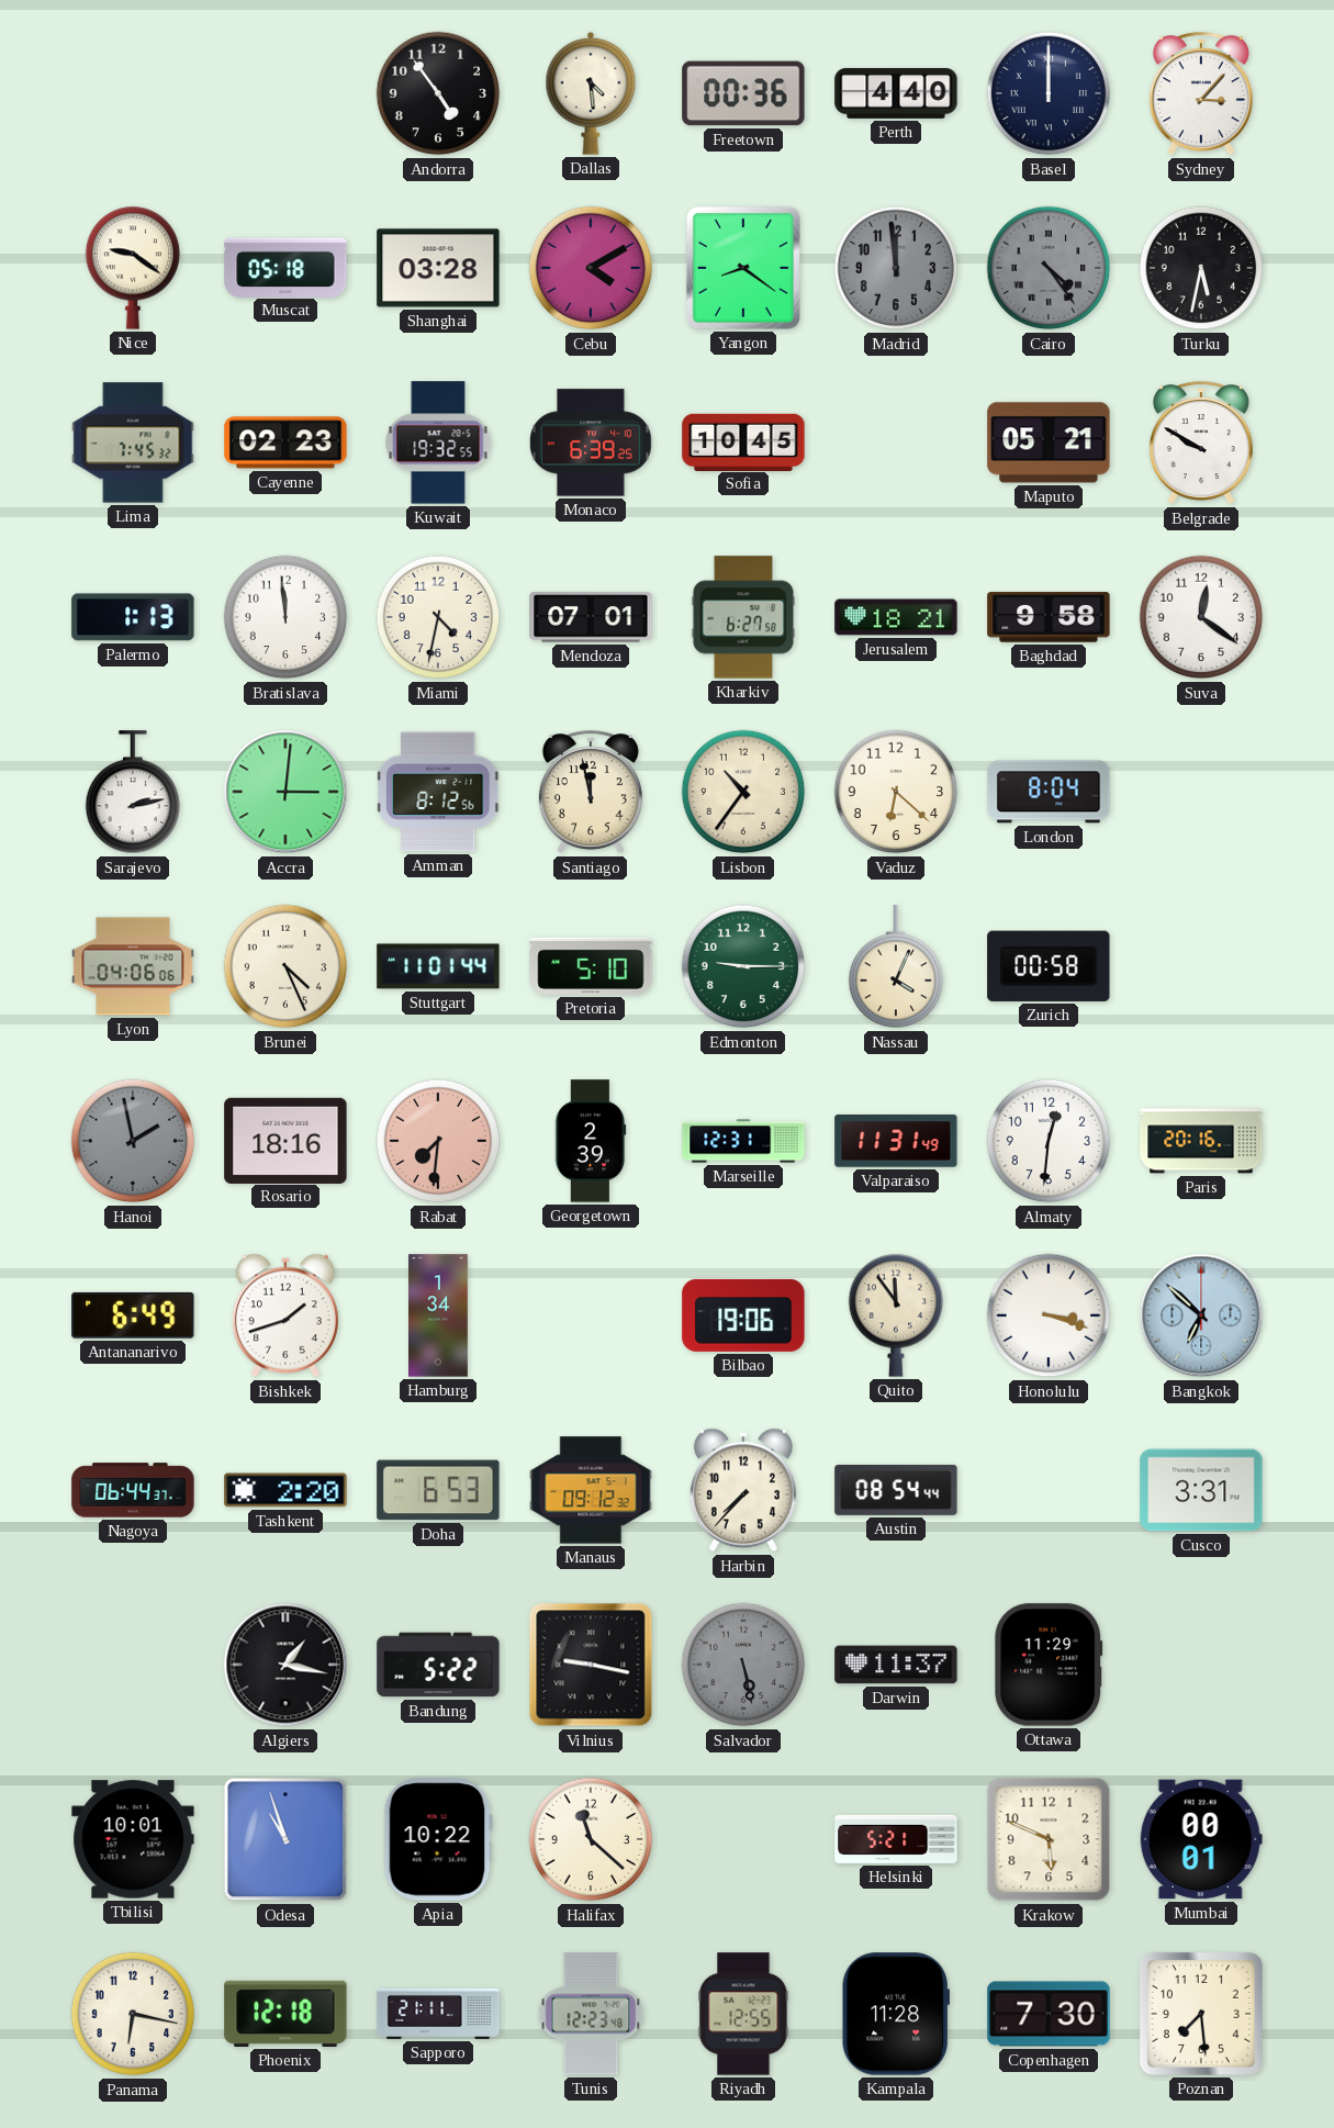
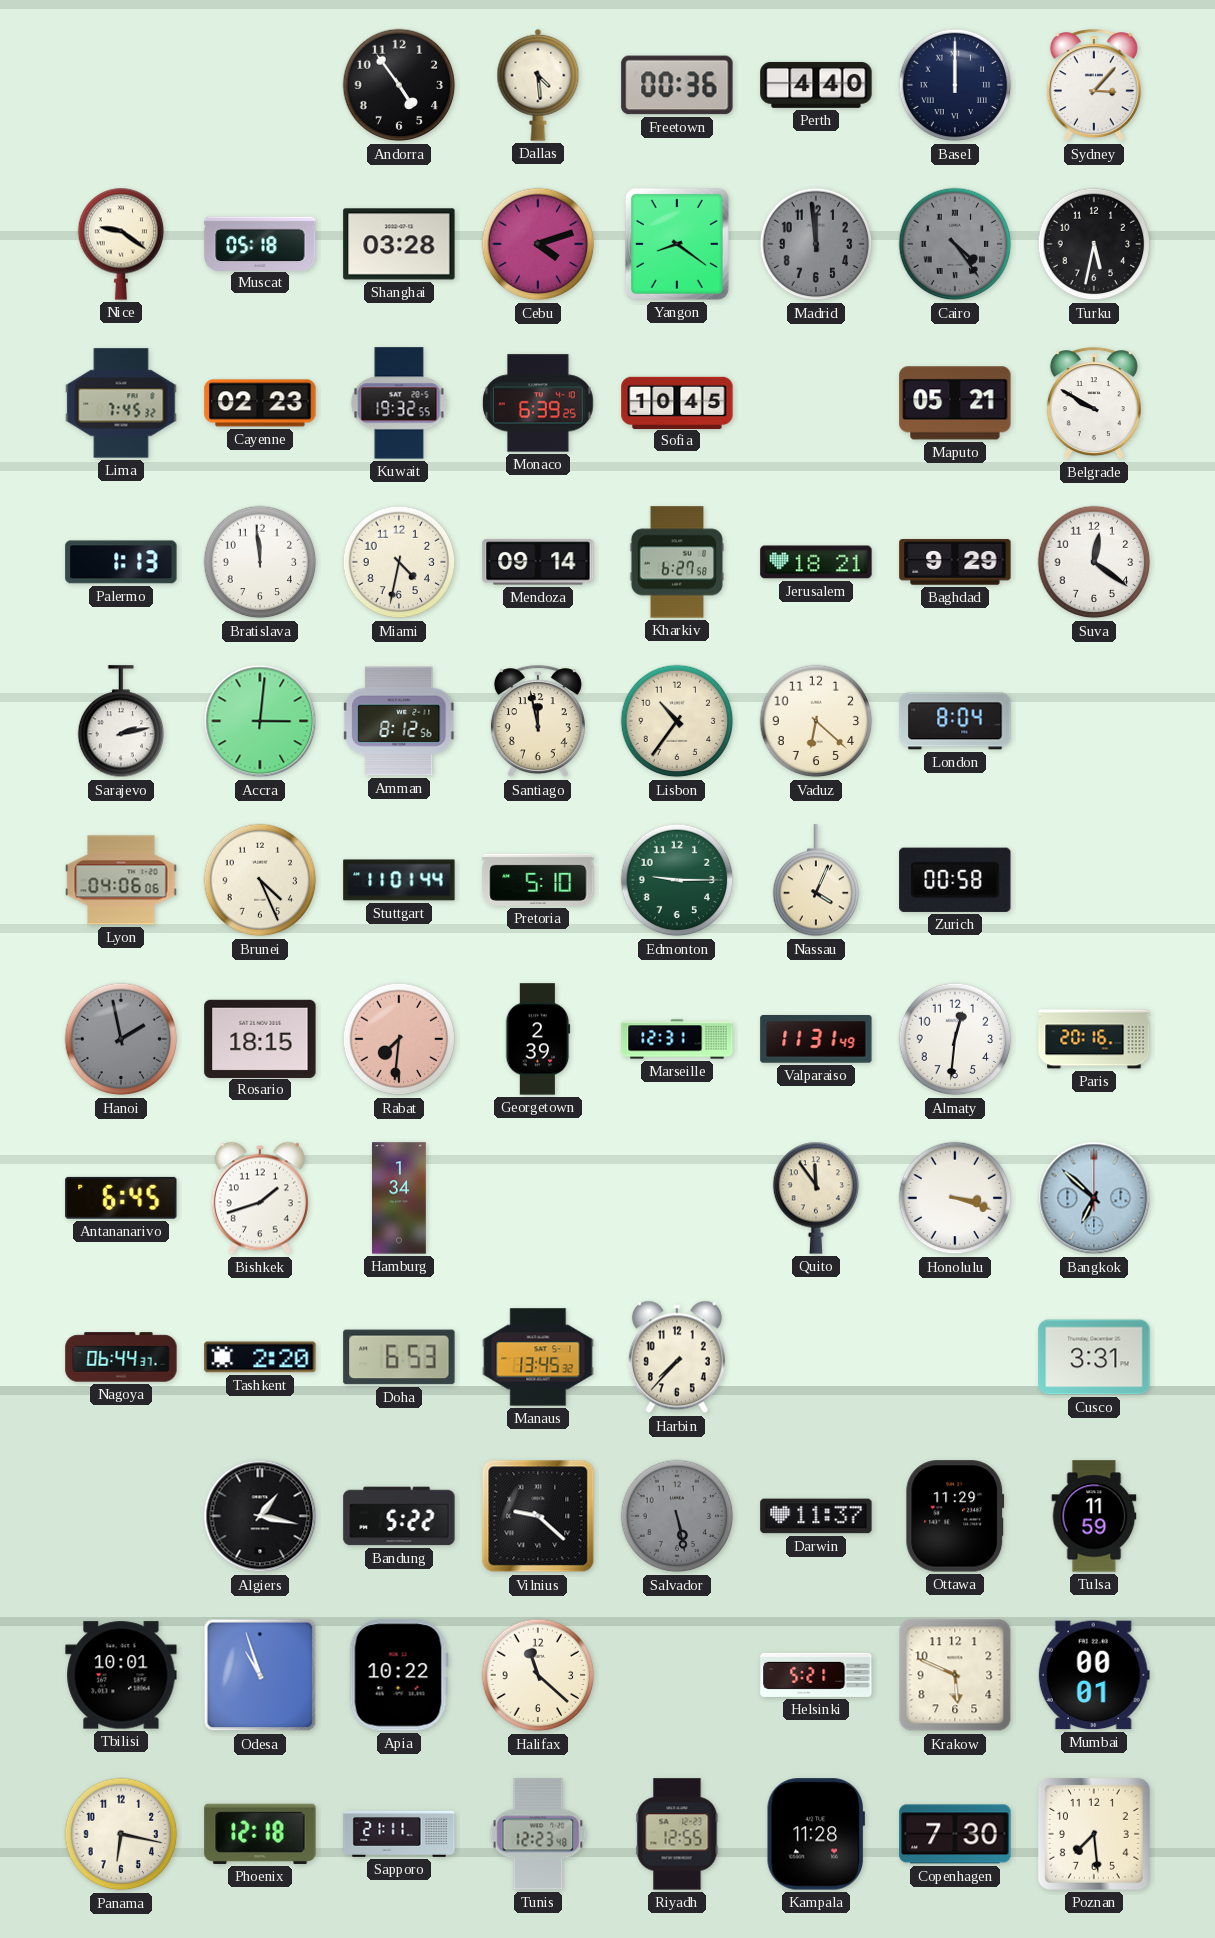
Cebu: 4:10 -> 4:12 (538, 244)
Mendoza: 07:01 -> 09:14 (538, 562)
Baghdad: 9:58 -> 9:29 (955, 562)
Rosario: 18:16 -> 18:15 (260, 1038)
Antananarivo: 6:49 -> 6:45 (121, 1198)
Bilbao: 19:06 -> none (743, 1315)
Manaus: 09:12 -> 13:45 (538, 1357)
Austin: 08:54 -> none (896, 1490)
Vilnius: 9:17 -> 9:22 (538, 1516)
Tulsa: none -> 11:59 (1094, 1516)
